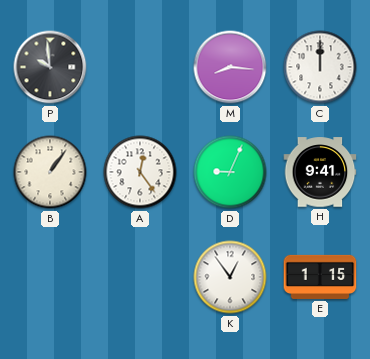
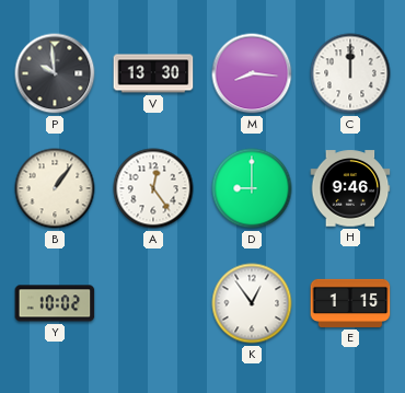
V: none -> 13:30 (153, 73)
D: 9:04 -> 9:00 (252, 188)
H: 9:41 -> 9:46 (350, 188)
Y: none -> 10:02 (55, 303)
